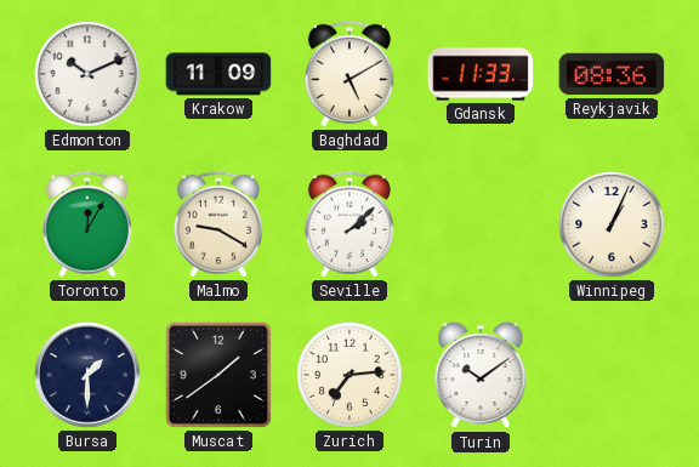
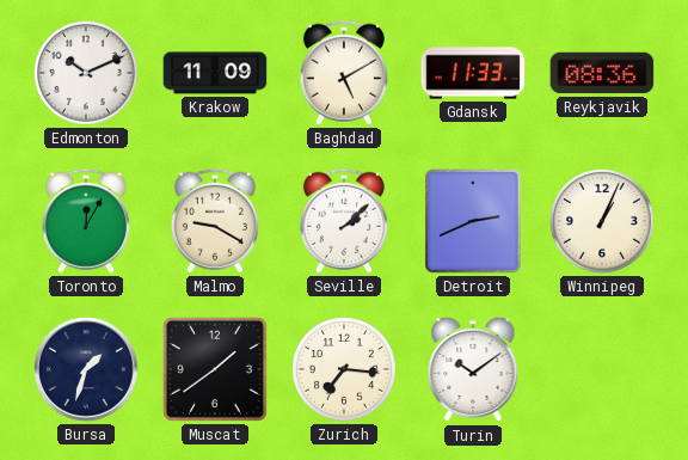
Detroit: none -> 2:41 (473, 221)
Bursa: 1:30 -> 1:33 (87, 370)
Zurich: 7:14 -> 7:16 (345, 369)
